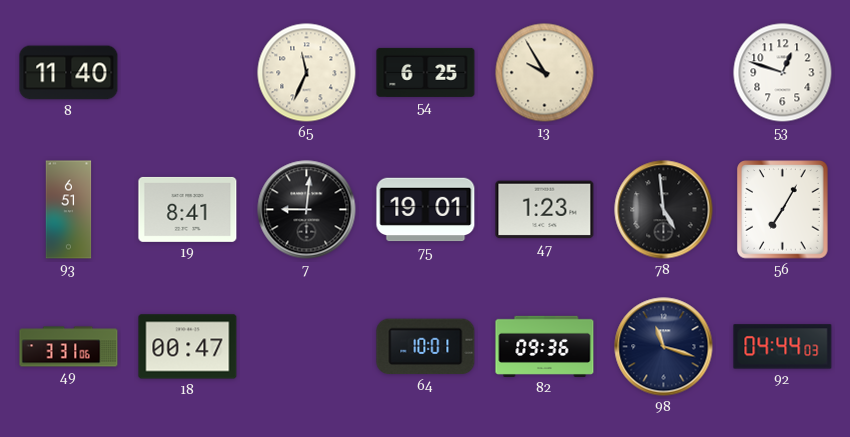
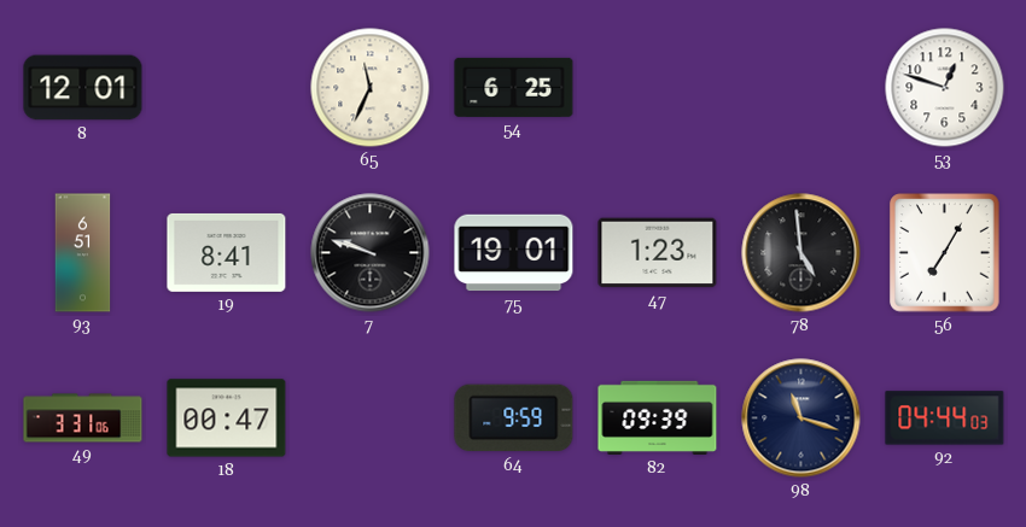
8: 11:40 -> 12:01 (83, 88)
13: 9:55 -> none (545, 73)
7: 9:01 -> 9:48 (371, 253)
64: 10:01 -> 9:59 (514, 418)
82: 09:36 -> 09:39 (658, 417)
